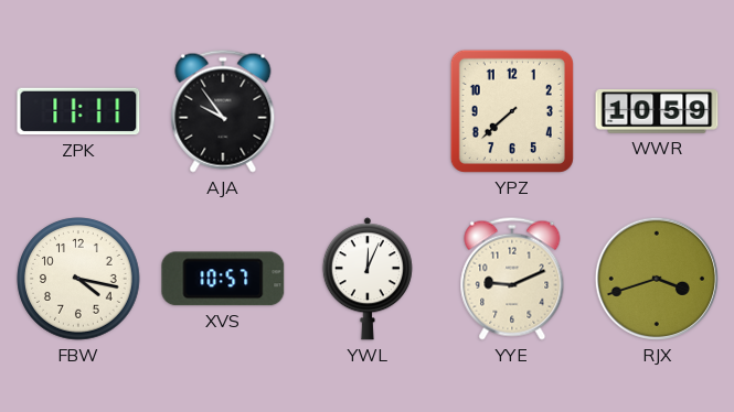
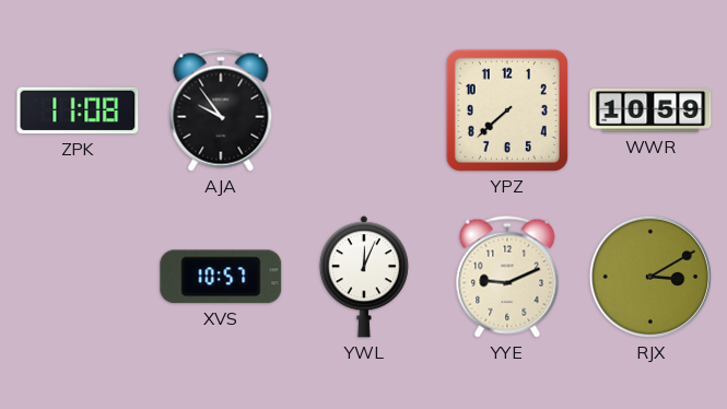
ZPK: 11:11 -> 11:08 (78, 110)
FBW: 4:17 -> none (78, 279)
RJX: 3:42 -> 3:10 (650, 277)
